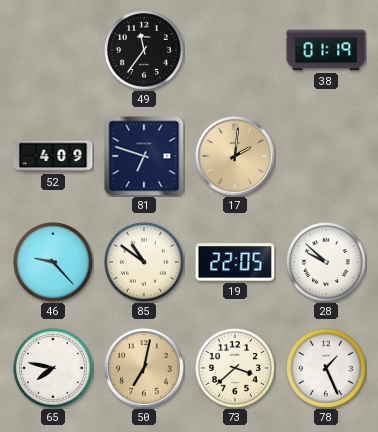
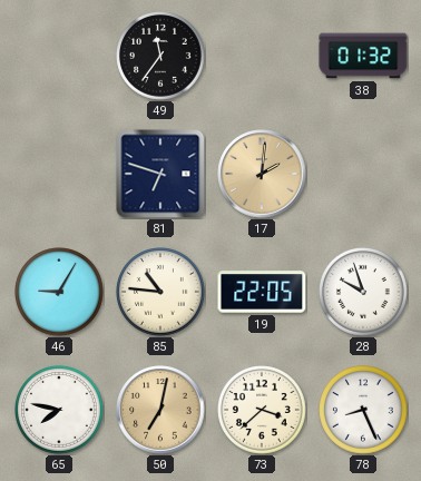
38: 01:19 -> 01:32 (363, 56)
52: 4:09 -> none (53, 156)
46: 9:23 -> 9:05 (60, 293)
85: 10:51 -> 10:46 (161, 293)
28: 9:52 -> 9:57 (364, 293)
78: 1:26 -> 8:26 (364, 411)
